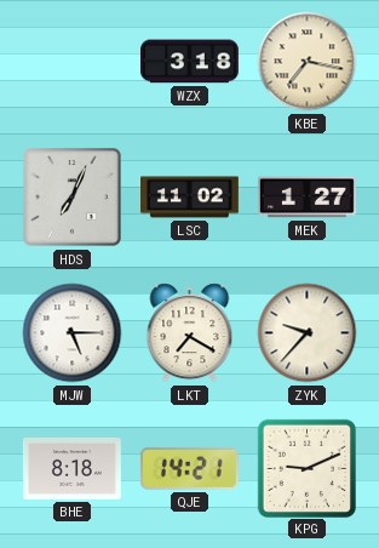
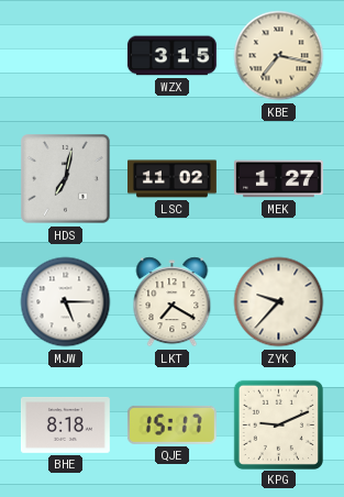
WZX: 3:18 -> 3:15 (171, 56)
HDS: 7:04 -> 7:02 (66, 179)
QJE: 14:21 -> 15:17 (171, 424)
